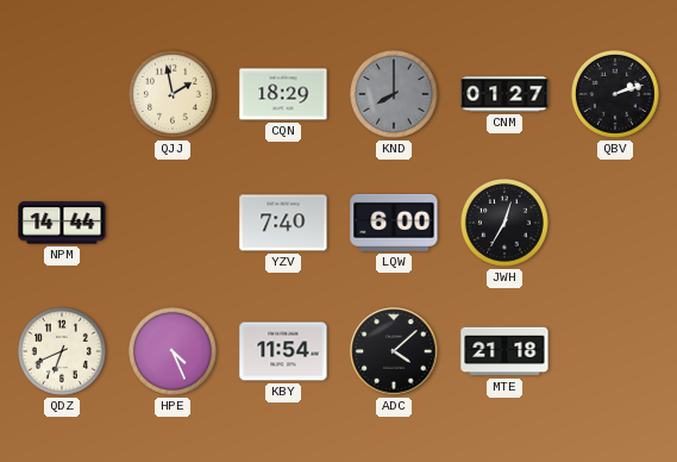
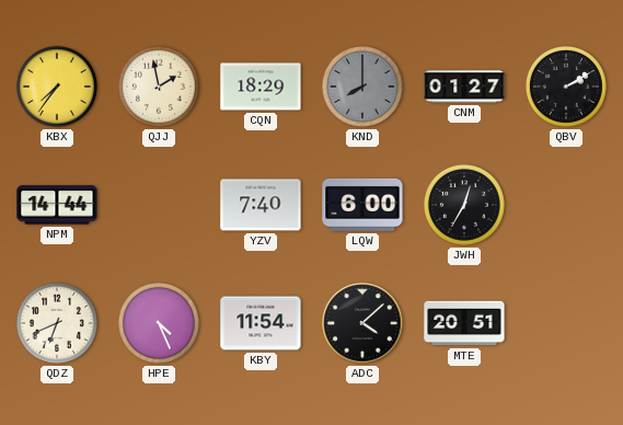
KBX: none -> 7:36 (57, 87)
QBV: 2:12 -> 2:10 (566, 87)
MTE: 21:18 -> 20:51 (464, 323)
